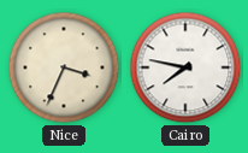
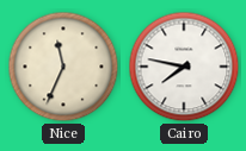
Nice: 3:34 -> 11:34 (63, 67)
